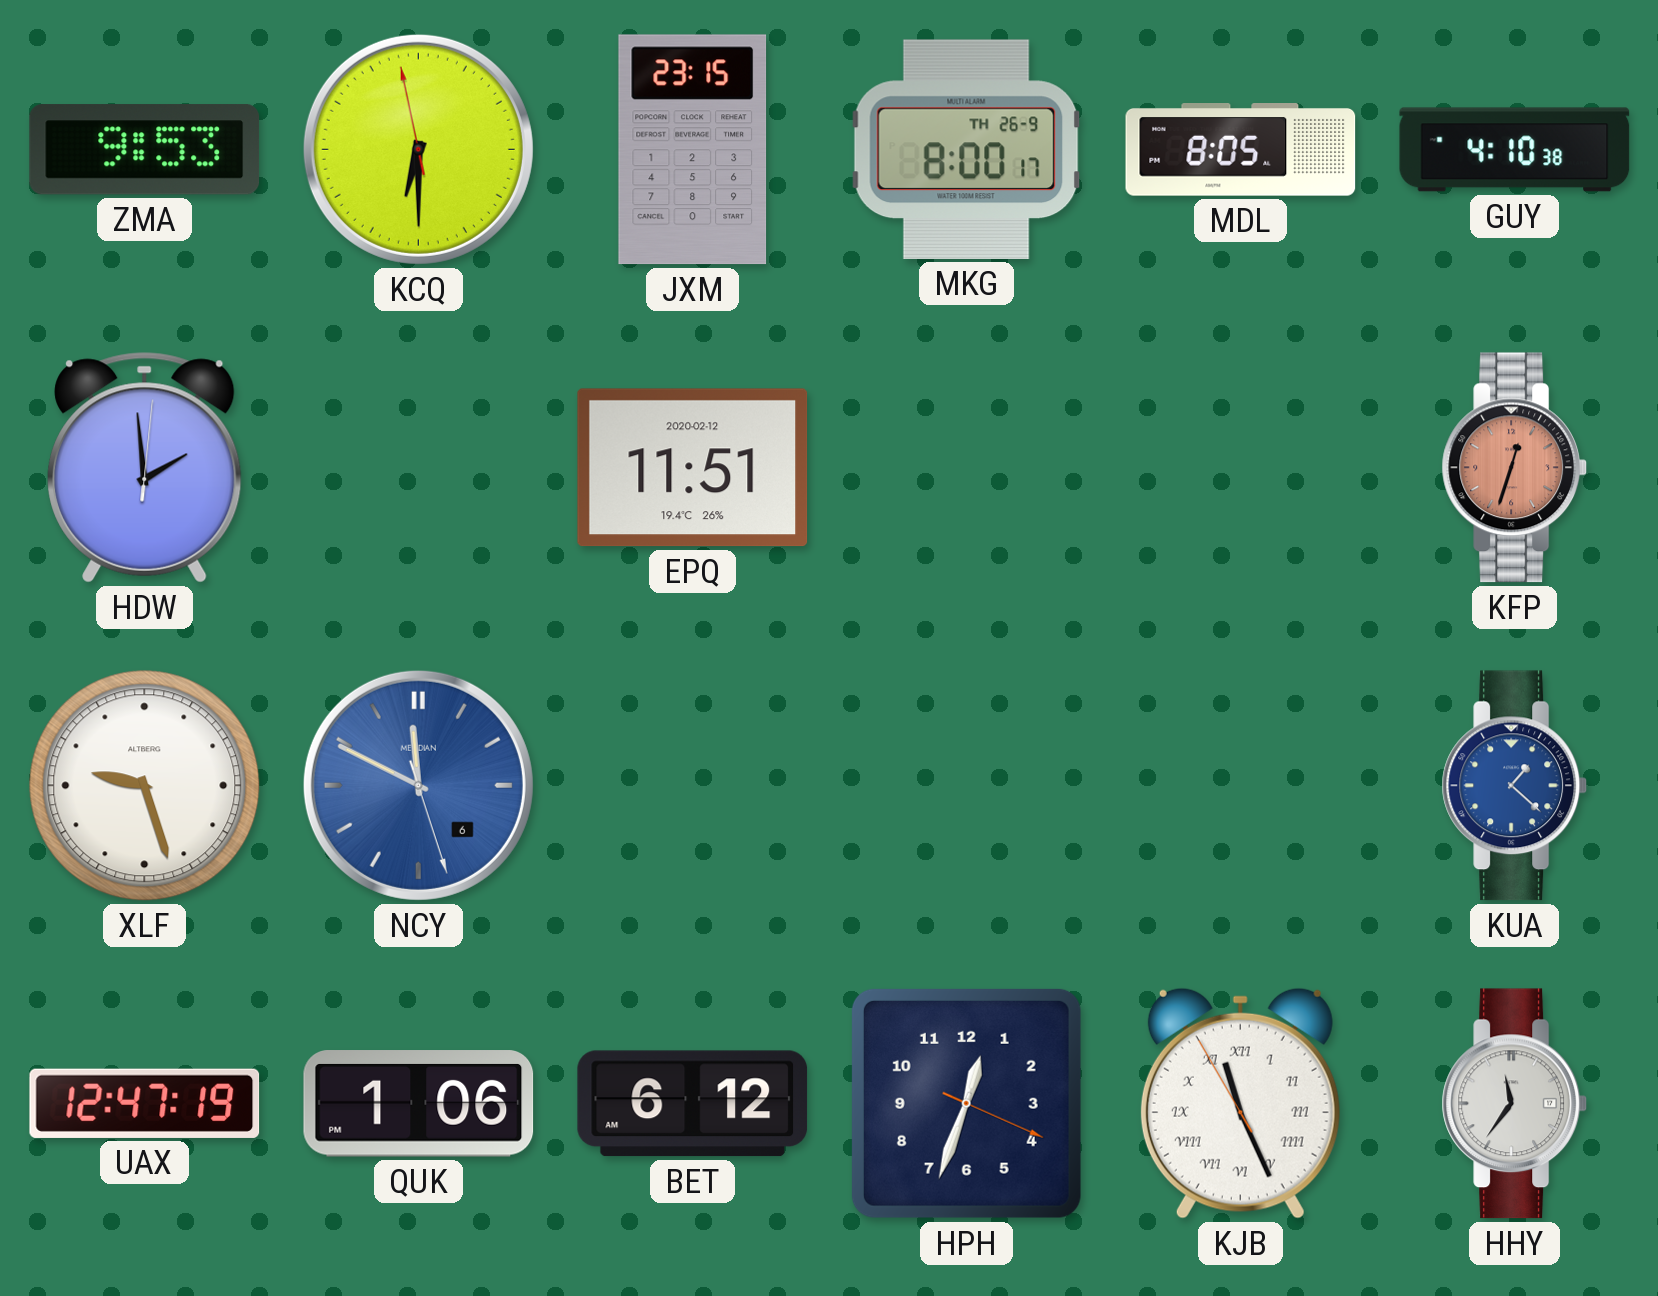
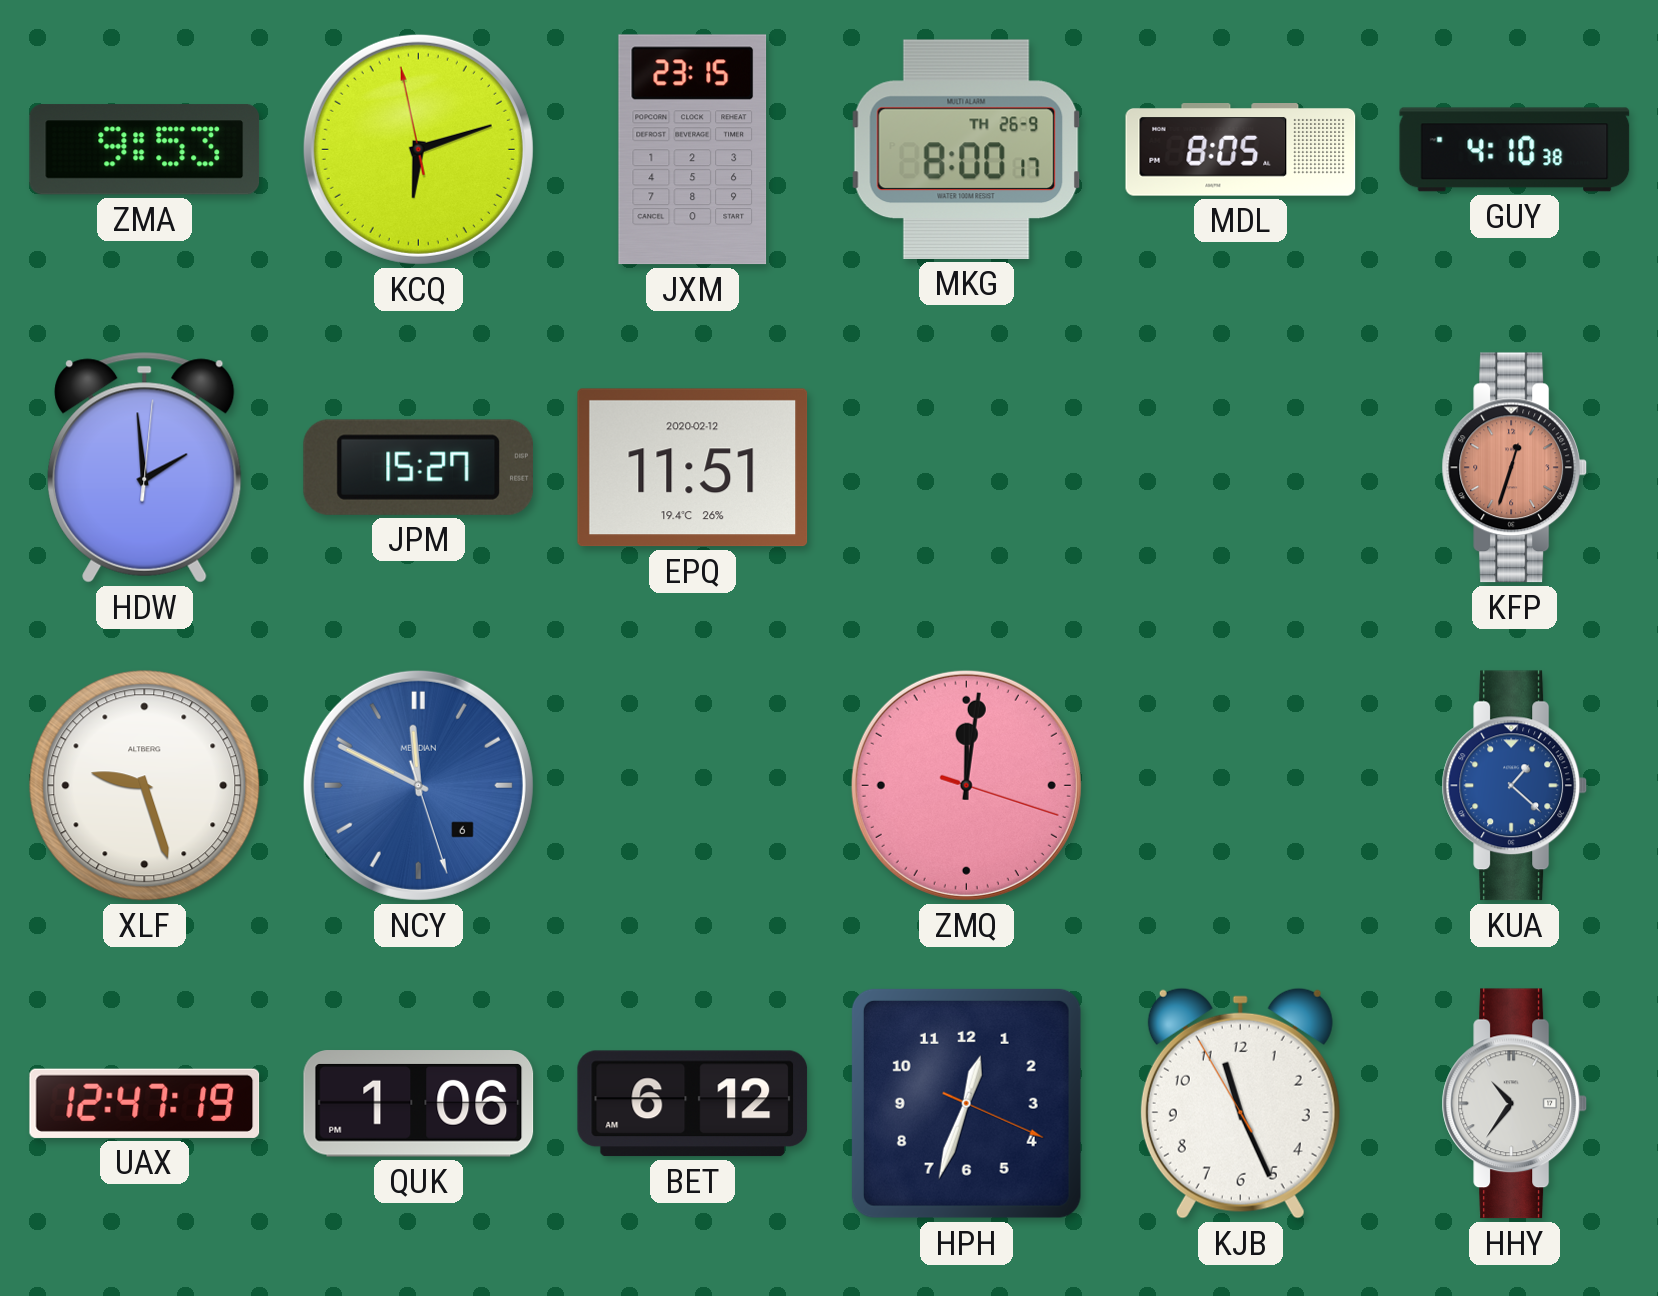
KCQ: 6:29 -> 6:11 (418, 149)
JPM: none -> 15:27 (418, 467)
ZMQ: none -> 12:01 (966, 785)
KJB numerals: Roman -> Arabic (1240, 1103)
HHY: 11:36 -> 10:36 (1515, 1104)
